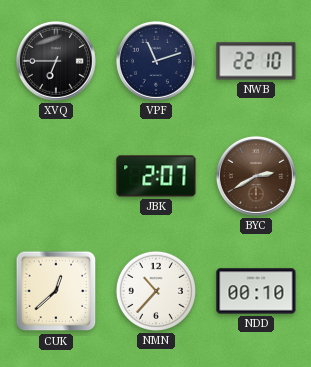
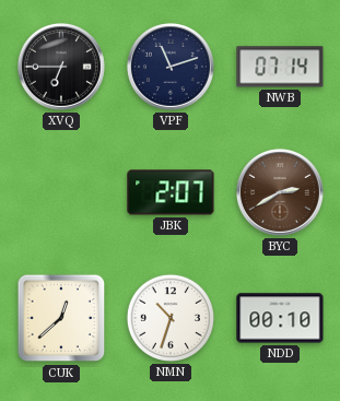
NWB: 22:10 -> 07:14 (280, 67)
NMN: 10:37 -> 10:33 (171, 318)
